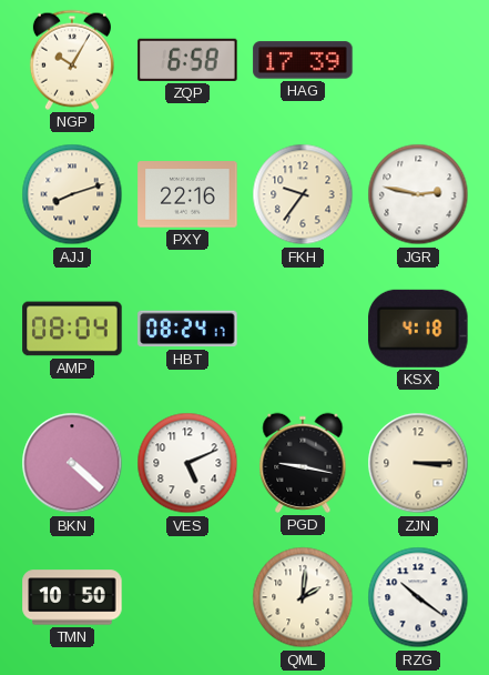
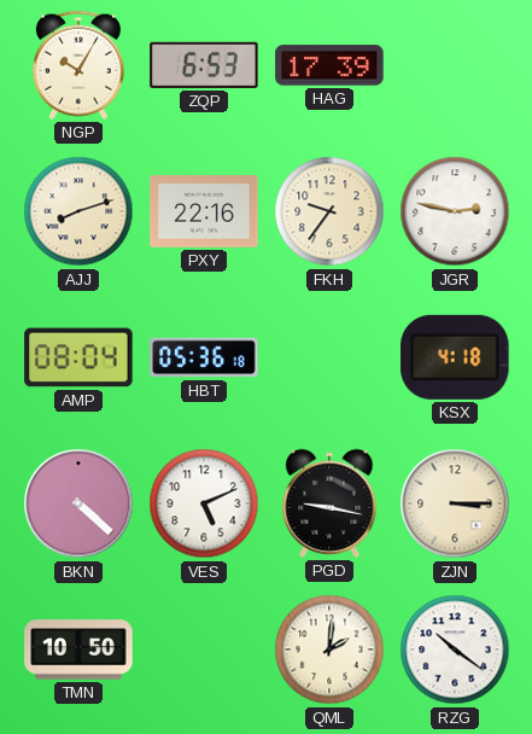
ZQP: 6:58 -> 6:53 (204, 65)
HBT: 08:24 -> 05:36 (204, 357)
